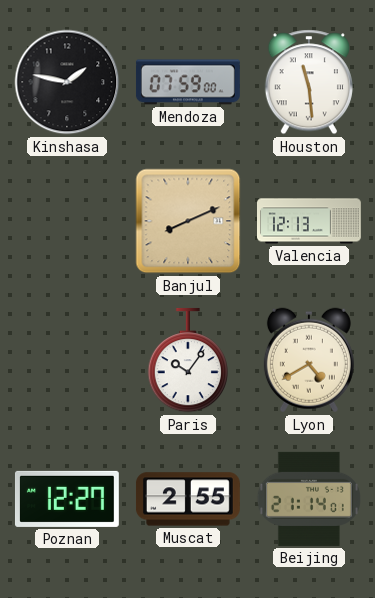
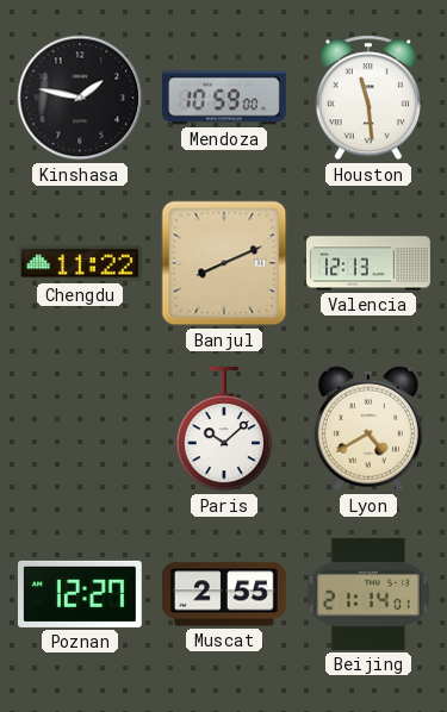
Mendoza: 07:59 -> 10:59 (224, 98)
Chengdu: none -> 11:22 (80, 263)
Paris: 10:06 -> 10:08 (223, 429)
